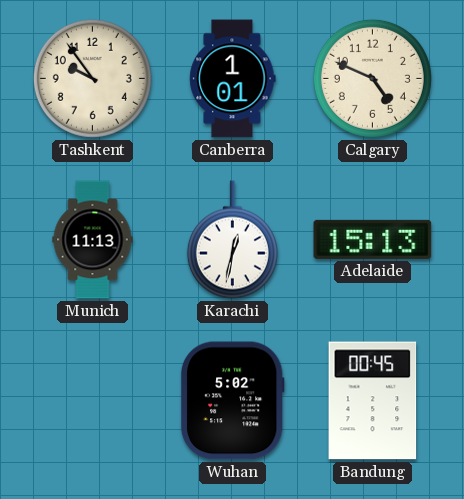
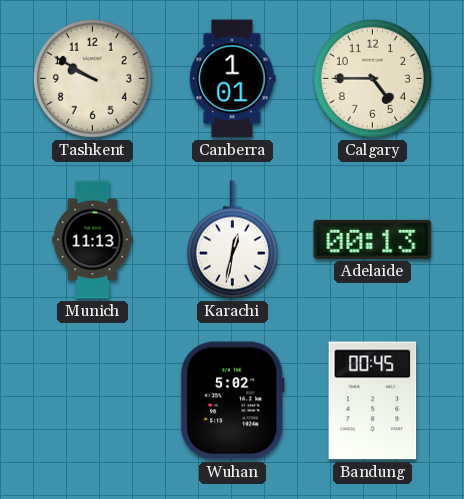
Tashkent: 9:54 -> 9:50 (92, 78)
Calgary: 4:49 -> 4:45 (372, 78)
Adelaide: 15:13 -> 00:13 (373, 239)
